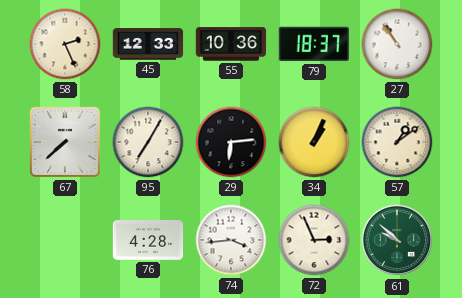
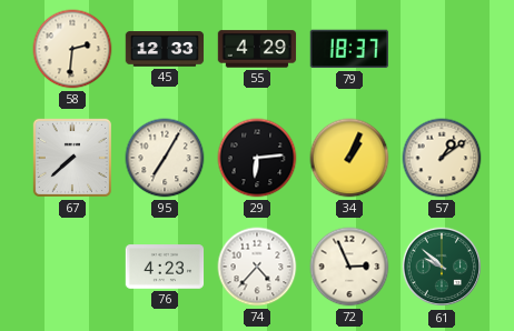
58: 2:26 -> 2:31 (72, 49)
55: 10:36 -> 4:29 (257, 49)
27: 10:54 -> none (397, 44)
76: 4:28 -> 4:23 (165, 267)
74: 3:44 -> 4:37 (257, 267)
